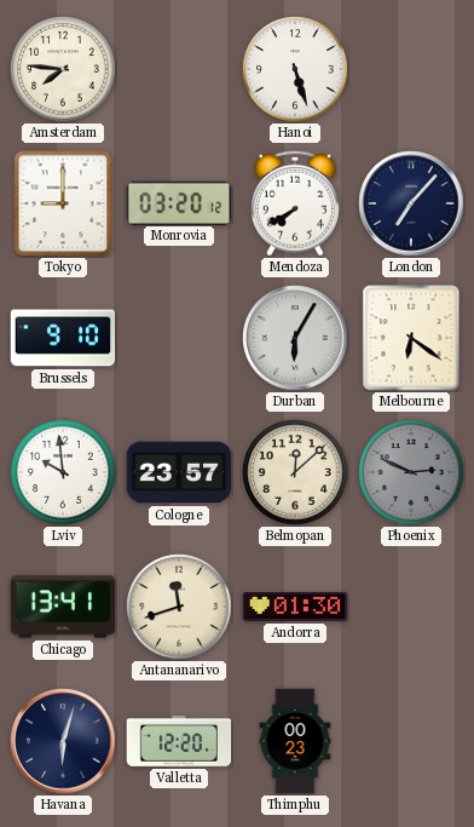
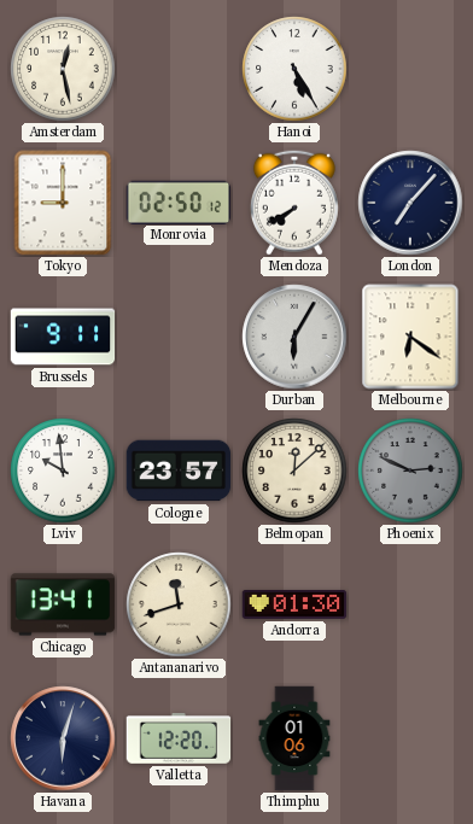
Amsterdam: 7:46 -> 12:28 (63, 69)
Hanoi: 5:27 -> 5:25 (294, 69)
Monrovia: 03:20 -> 02:50 (179, 201)
Brussels: 9:10 -> 9:11 (63, 337)
Thimphu: 00:23 -> 01:06 (294, 738)
